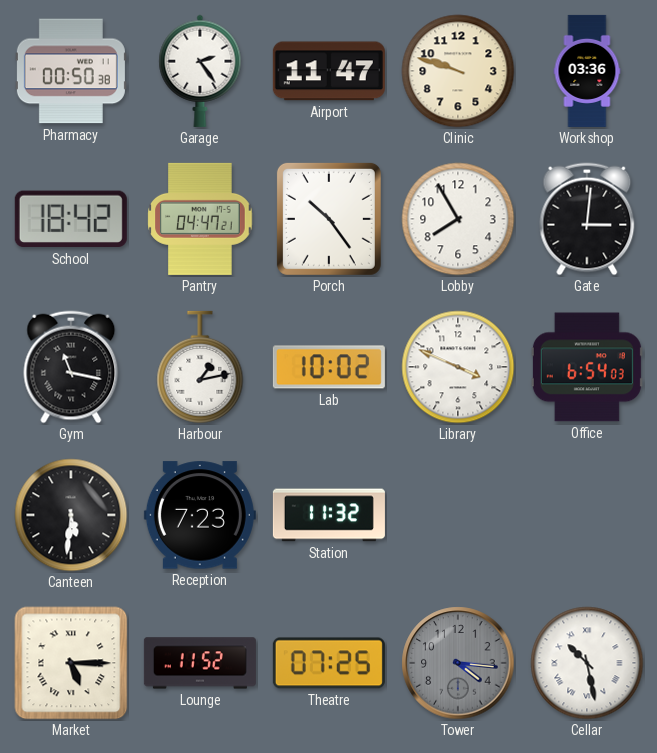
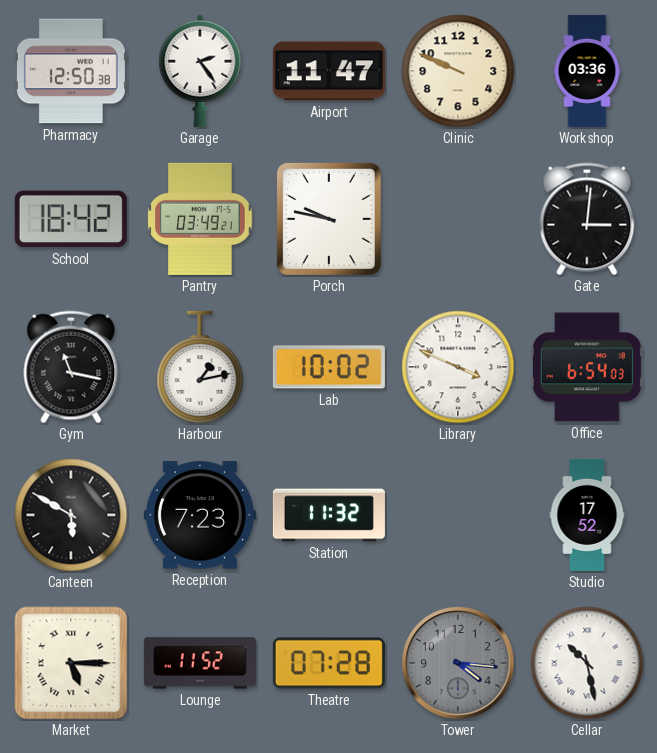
Pharmacy: 00:50 -> 12:50 (71, 71)
Clinic: 9:48 -> 9:49 (458, 71)
Pantry: 04:47 -> 03:49 (200, 219)
Porch: 10:24 -> 9:47 (329, 219)
Lobby: 7:55 -> none (458, 219)
Canteen: 5:31 -> 5:50 (71, 515)
Studio: none -> 17:52 (587, 515)
Theatre: 07:25 -> 07:28 (329, 663)
